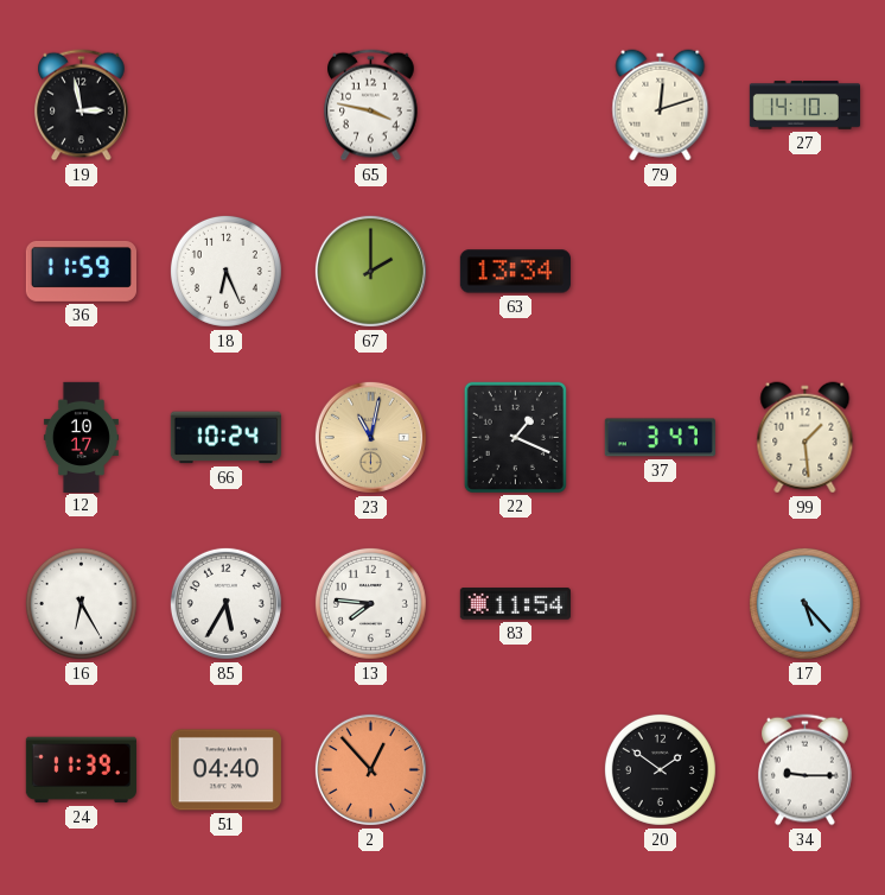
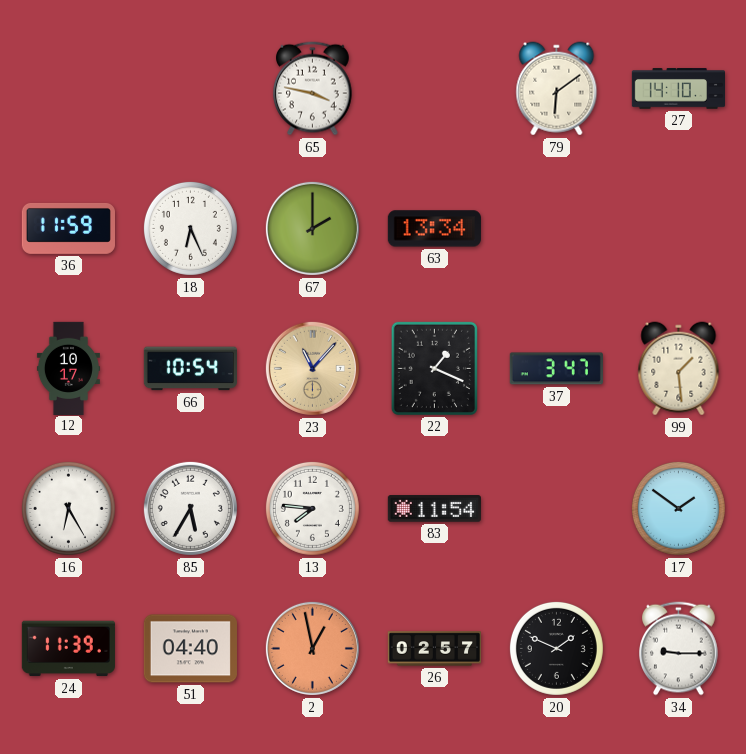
19: 2:58 -> none (82, 106)
79: 12:12 -> 6:09 (557, 89)
66: 10:24 -> 10:54 (190, 369)
23: 11:02 -> 11:07 (312, 368)
17: 5:23 -> 1:51 (678, 508)
2: 12:53 -> 12:58 (312, 648)
26: none -> 02:57 (434, 649)
20: 1:51 -> 1:49 (556, 648)
